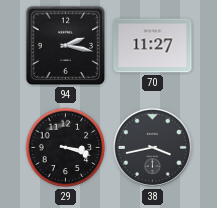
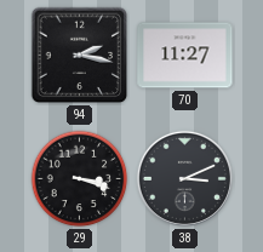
38: 3:43 -> 3:11 (184, 178)
